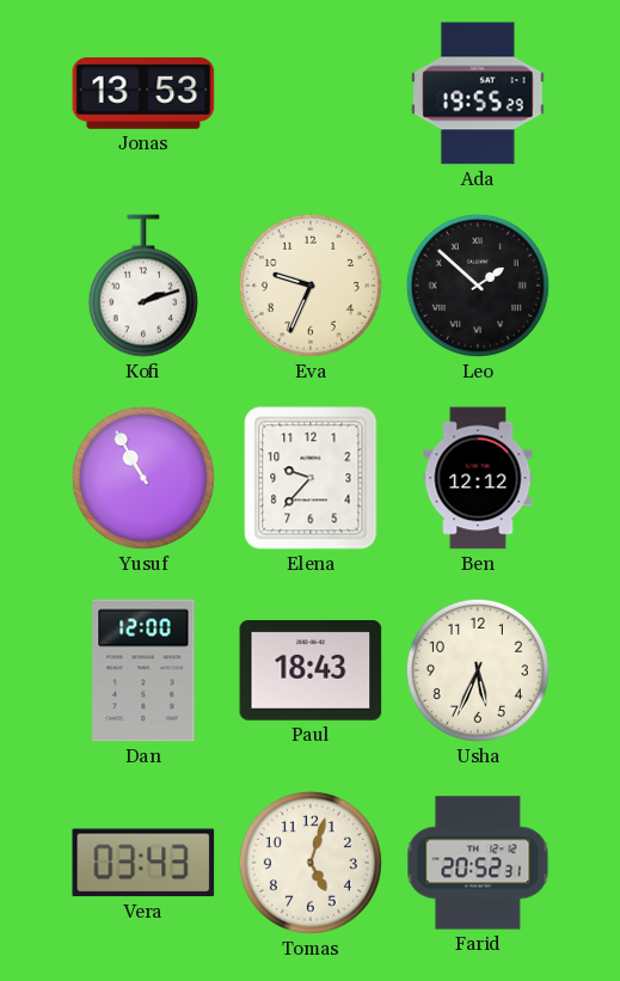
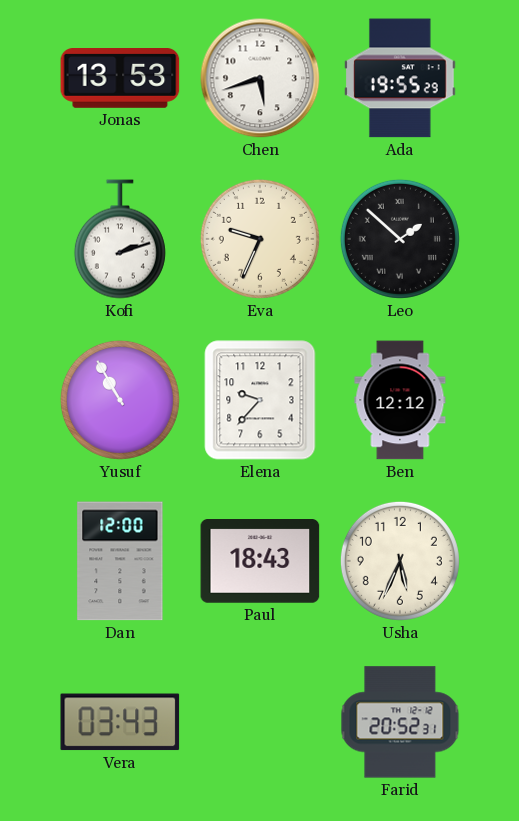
Chen: none -> 5:42 (260, 78)
Tomas: 5:03 -> none (311, 863)
